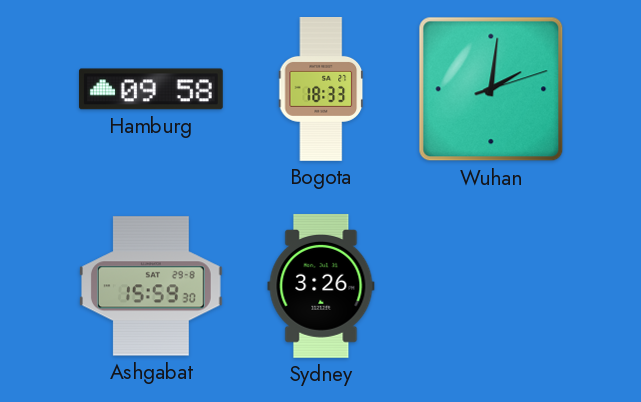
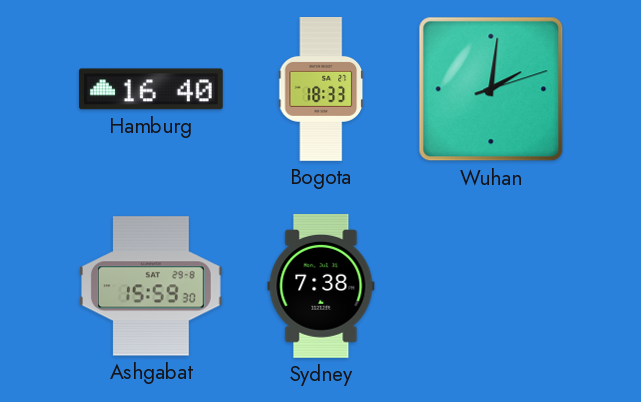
Hamburg: 09:58 -> 16:40 (151, 89)
Sydney: 3:26 -> 7:38 (321, 286)
